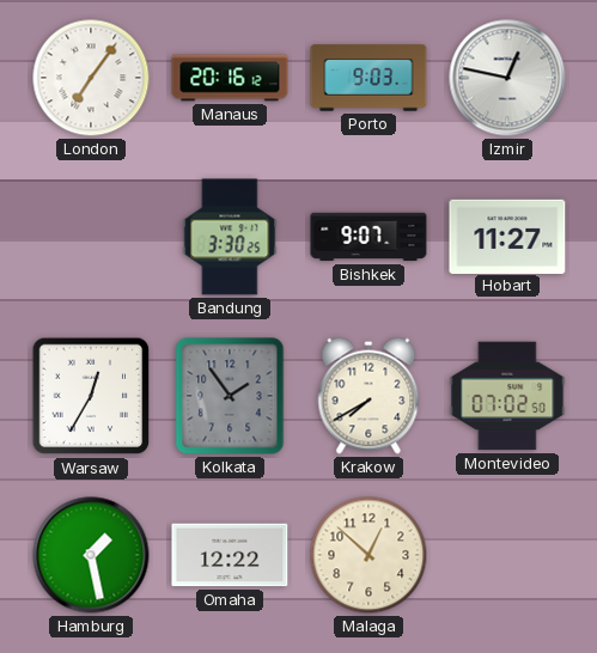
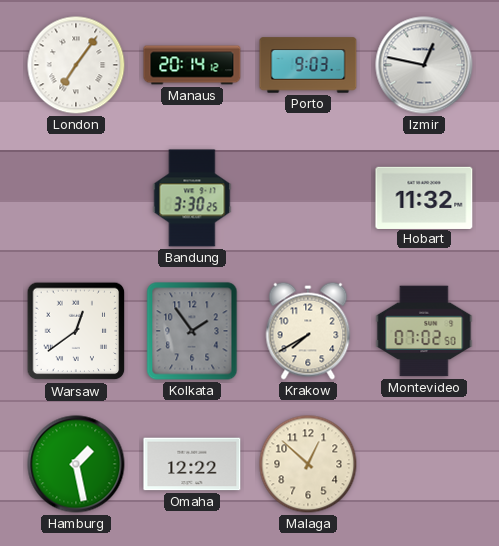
Manaus: 20:16 -> 20:14 (192, 65)
Bishkek: 9:07 -> none (368, 237)
Hobart: 11:27 -> 11:32 (424, 197)
Warsaw: 12:35 -> 12:39 (76, 331)
